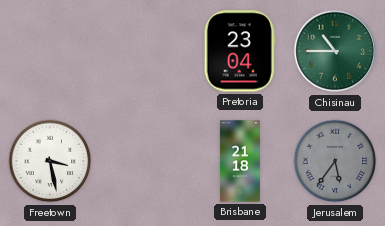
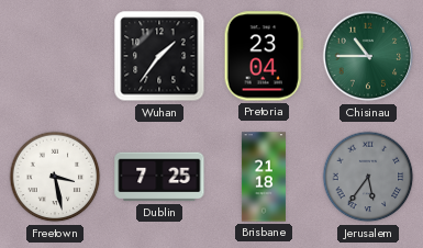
Wuhan: none -> 1:36 (159, 56)
Dublin: none -> 7:25 (159, 177)
